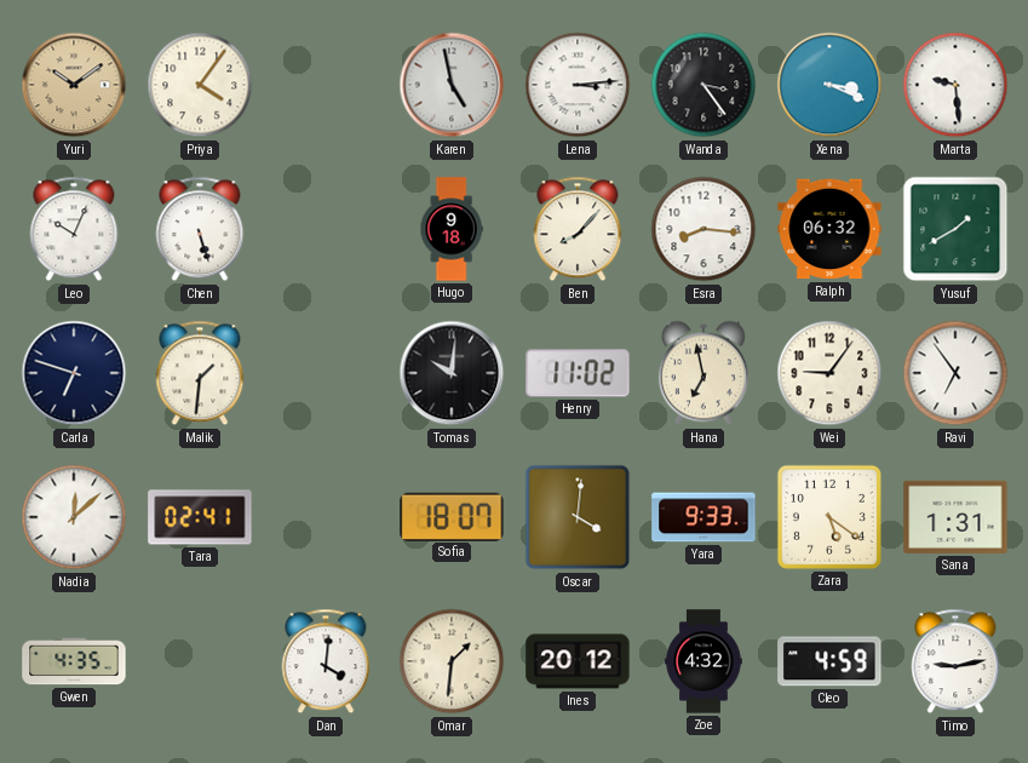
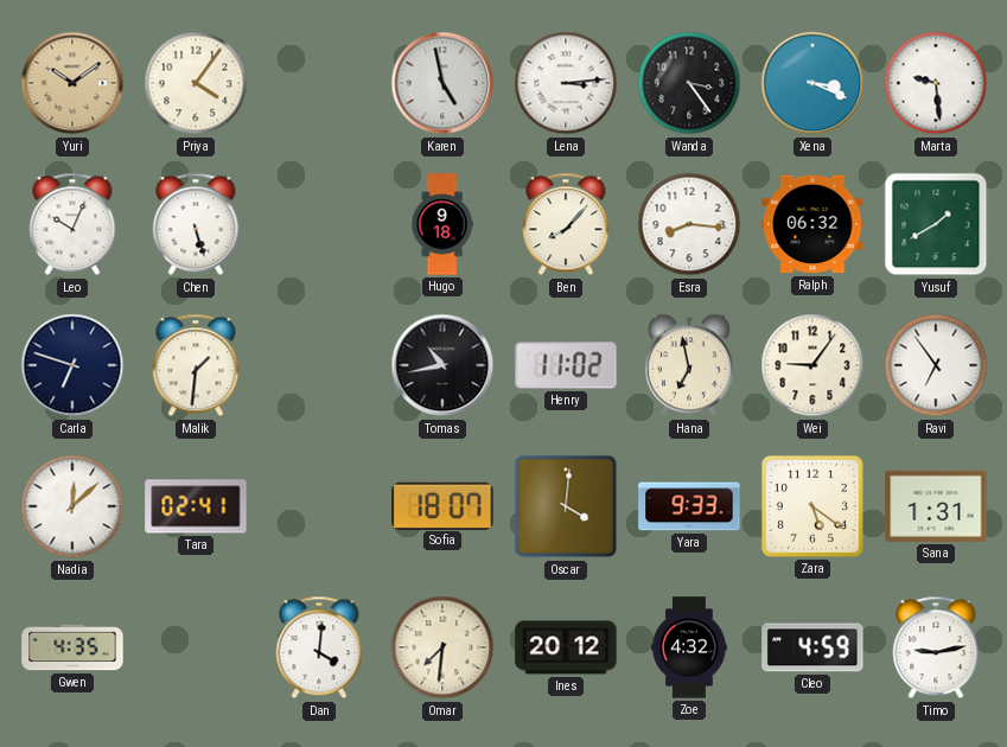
Tomas: 10:01 -> 10:43 (442, 365)
Omar: 1:31 -> 7:31 (442, 647)
